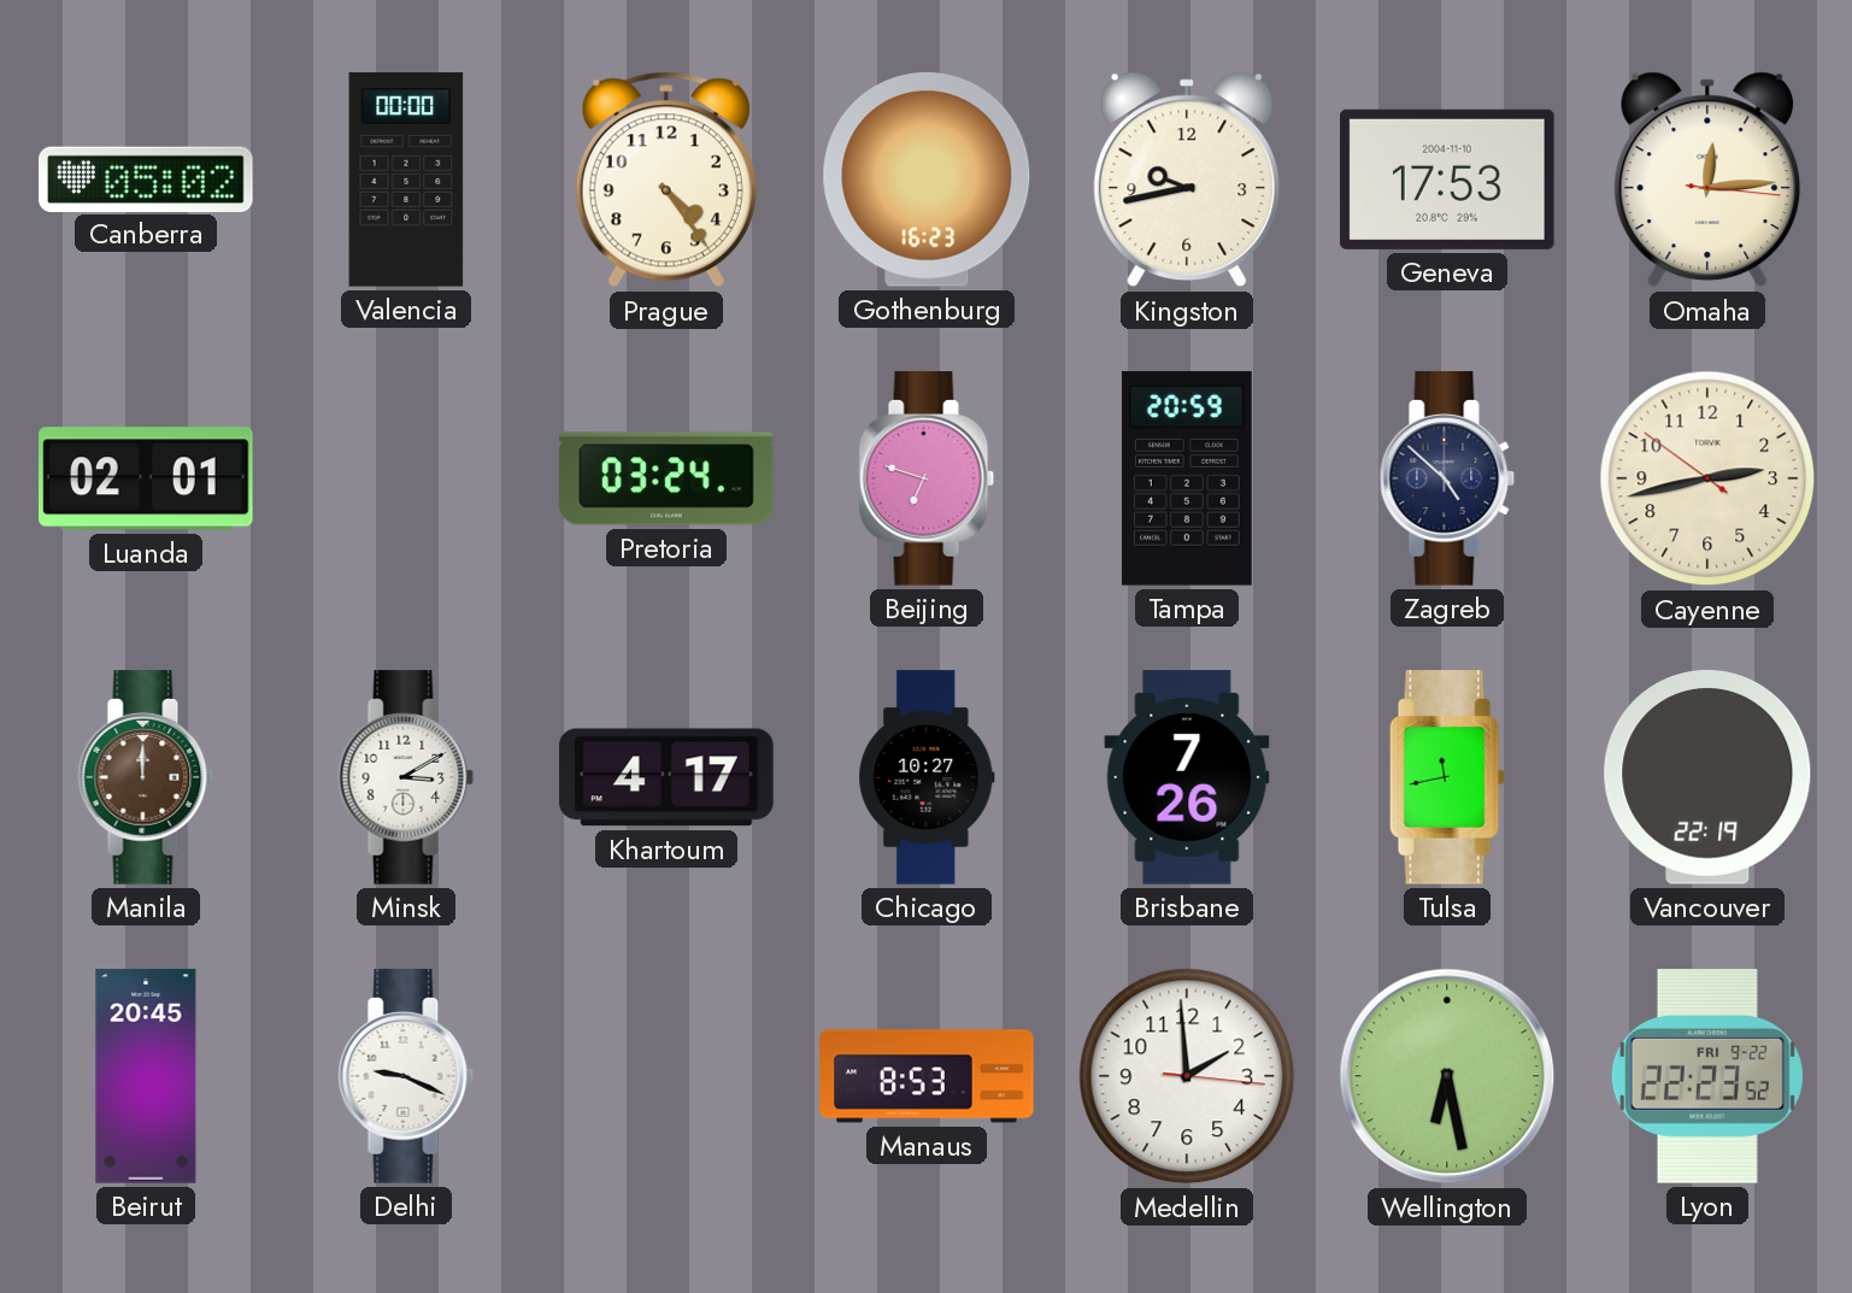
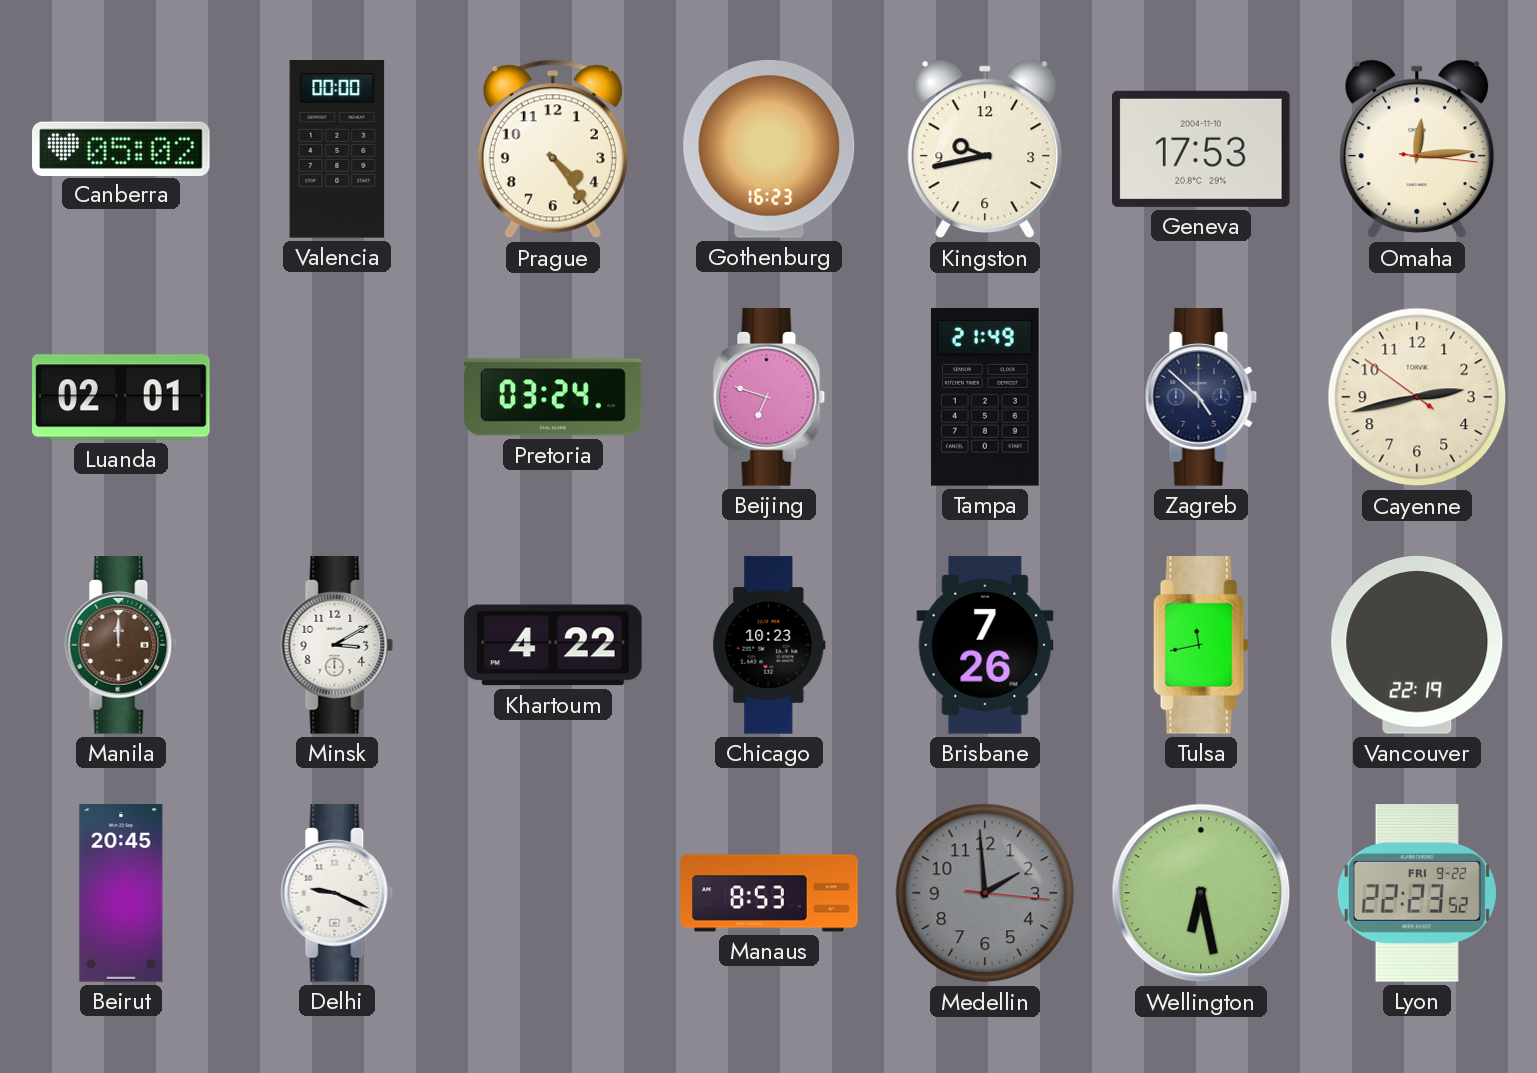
Tampa: 20:59 -> 21:49 (985, 397)
Khartoum: 4:17 -> 4:22 (553, 645)
Chicago: 10:27 -> 10:23 (769, 645)
Medellin dial: white -> grey (985, 893)
